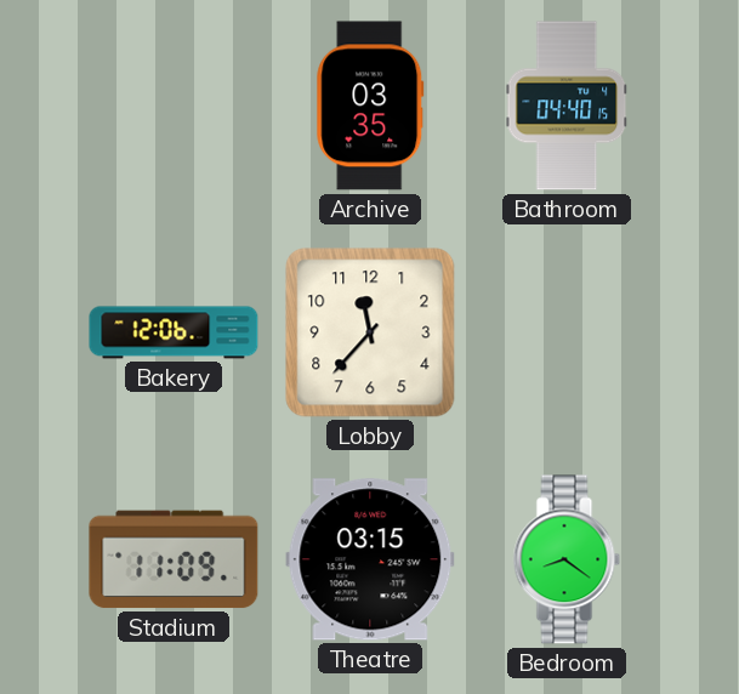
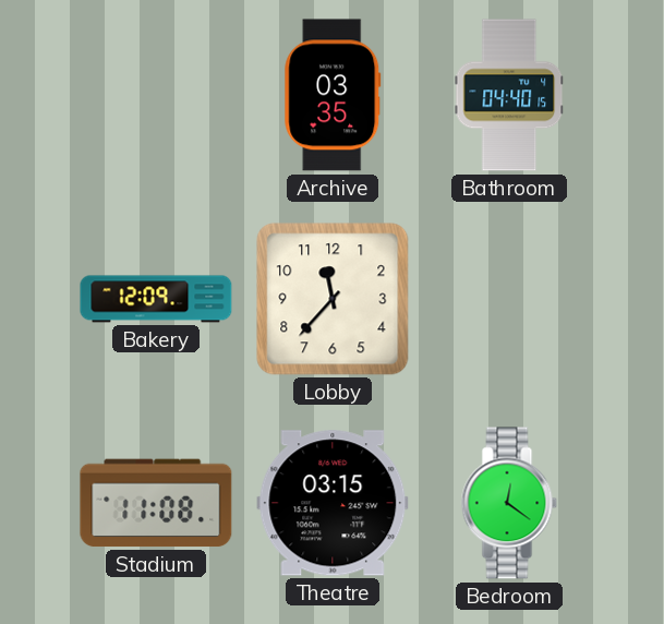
Bakery: 12:06 -> 12:09 (156, 299)
Stadium: 11:09 -> 11:08 (156, 503)
Bedroom: 8:21 -> 12:21 (509, 503)
